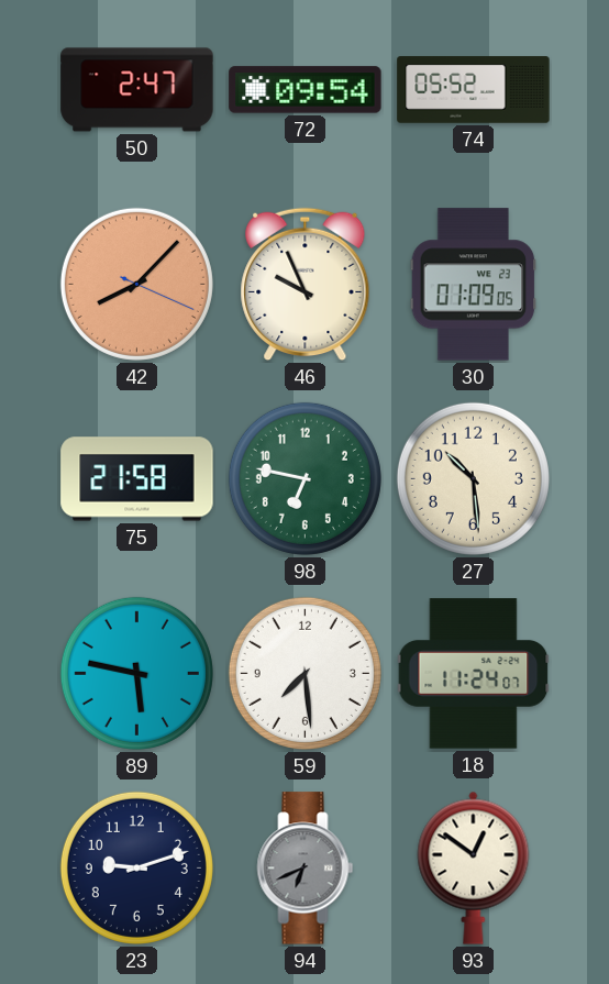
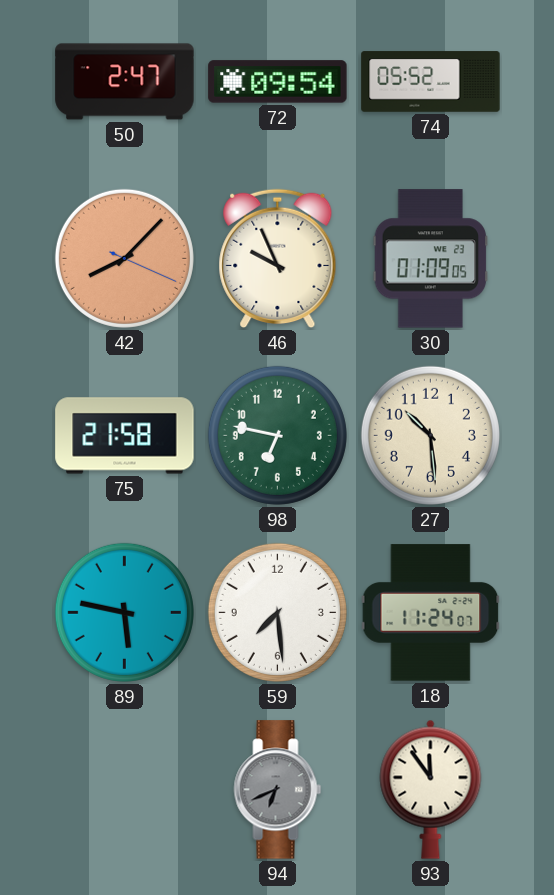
23: 9:12 -> none (136, 867)
93: 12:51 -> 11:54 (431, 789)
